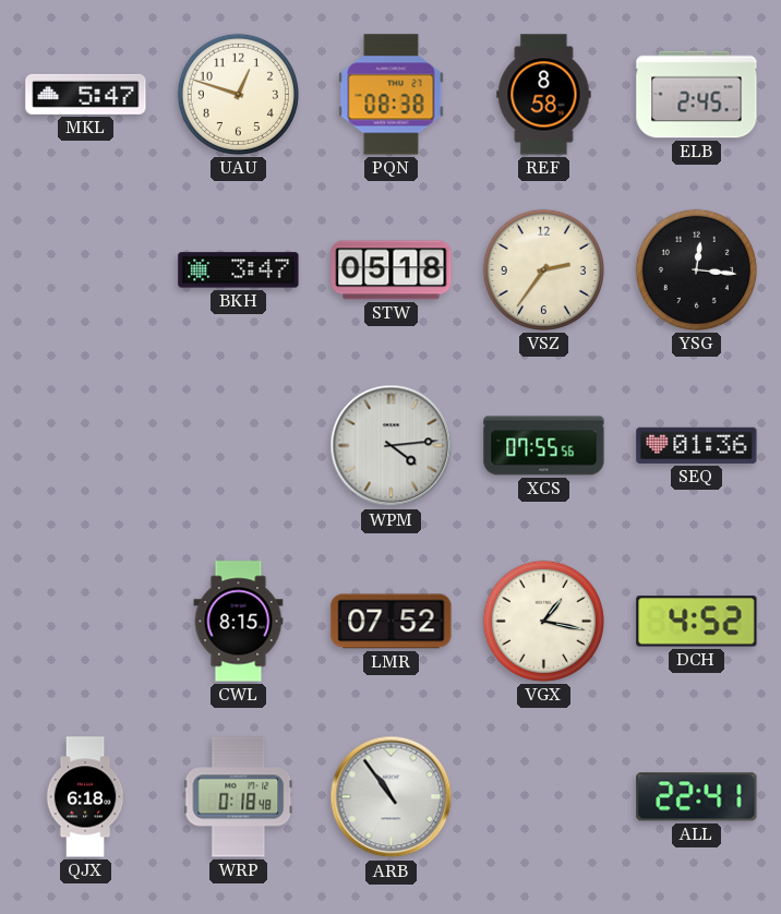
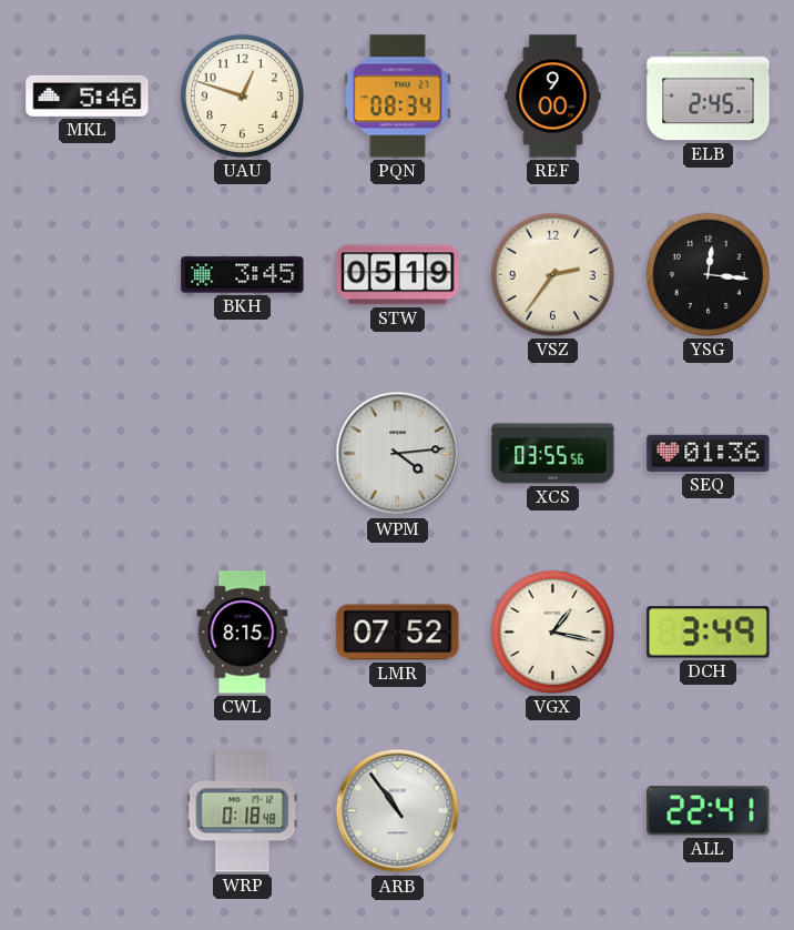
MKL: 5:47 -> 5:46 (88, 95)
PQN: 08:38 -> 08:34 (398, 97)
REF: 8:58 -> 9:00 (553, 97)
BKH: 3:47 -> 3:45 (243, 275)
STW: 05:18 -> 05:19 (398, 275)
XCS: 07:55 -> 03:55 (553, 454)
DCH: 4:52 -> 3:49 (709, 633)
QJX: 6:18 -> none (85, 797)
